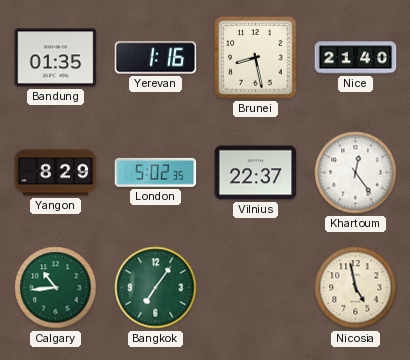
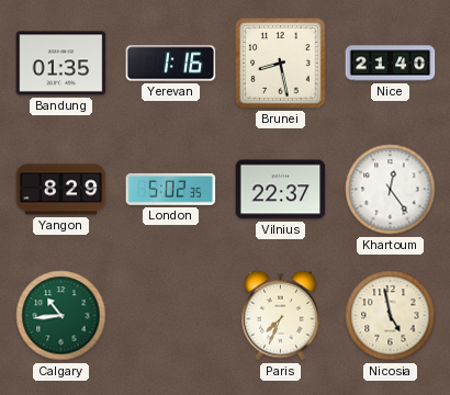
Bangkok: 7:06 -> none (156, 288)
Paris: none -> 7:34 (281, 315)
